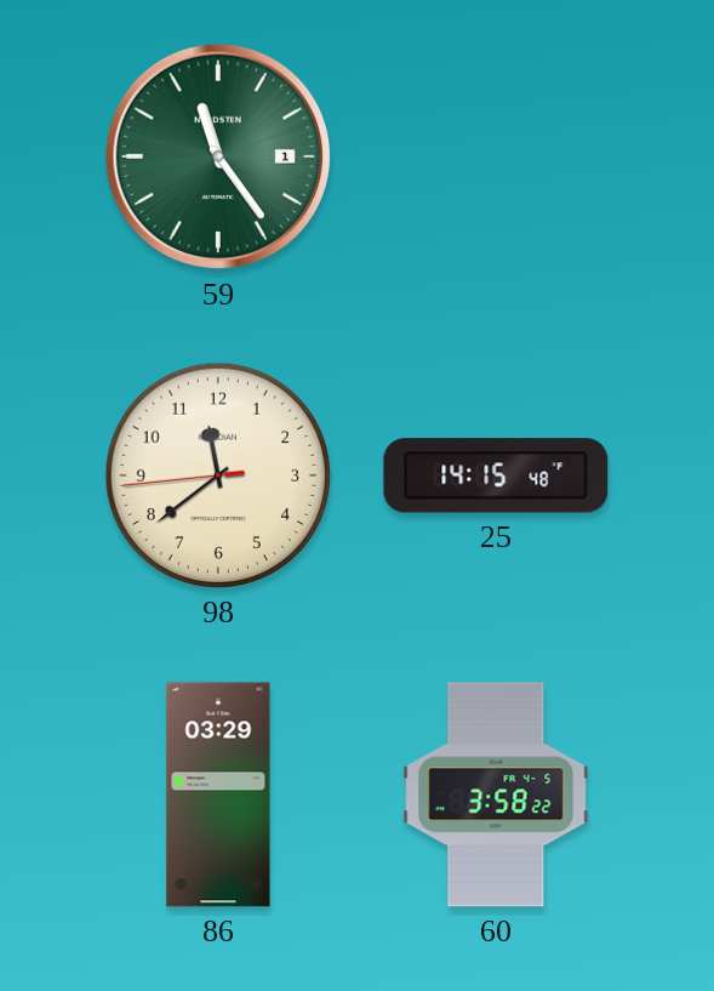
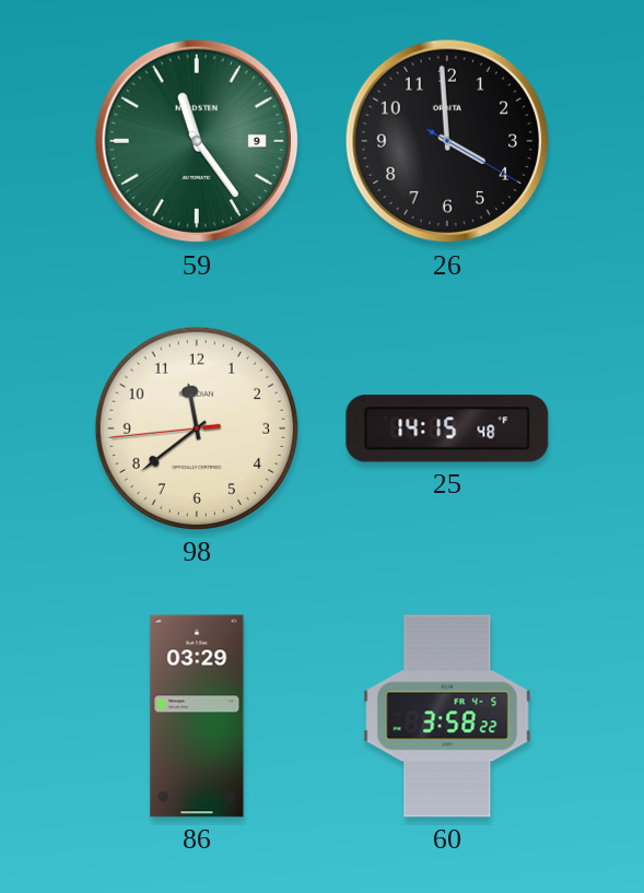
59 date: 1 -> 9 (197, 141)
26: none -> 3:59 (447, 141)
